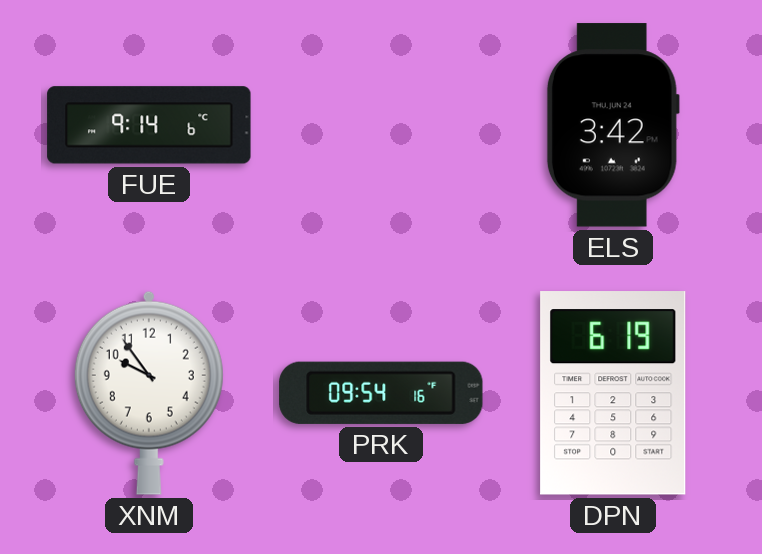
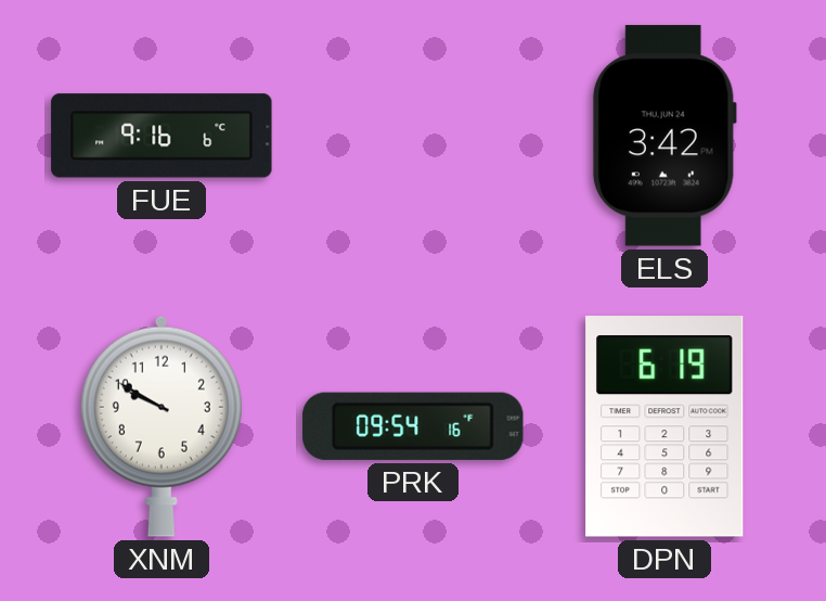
FUE: 9:14 -> 9:16 (162, 136)
XNM: 9:54 -> 9:50 (162, 426)
